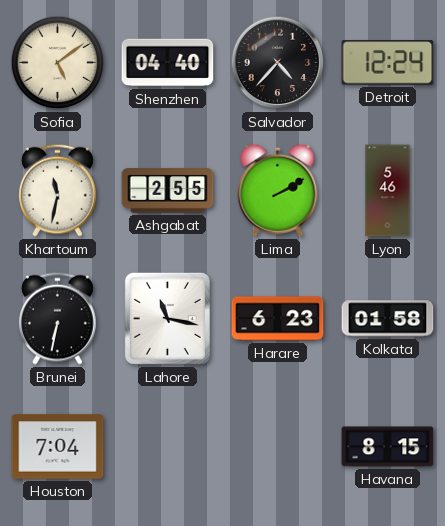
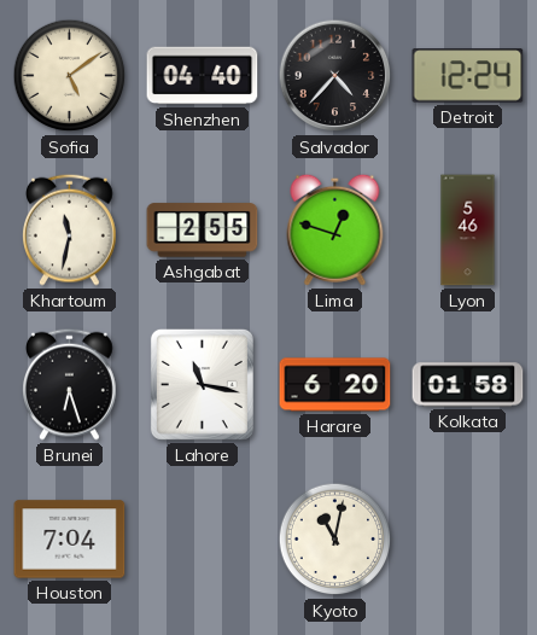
Lima: 2:10 -> 12:48 (335, 229)
Brunei: 6:32 -> 6:27 (70, 384)
Harare: 6:23 -> 6:20 (335, 385)
Kyoto: none -> 11:02 (335, 540)
Havana: 8:15 -> none (388, 447)
